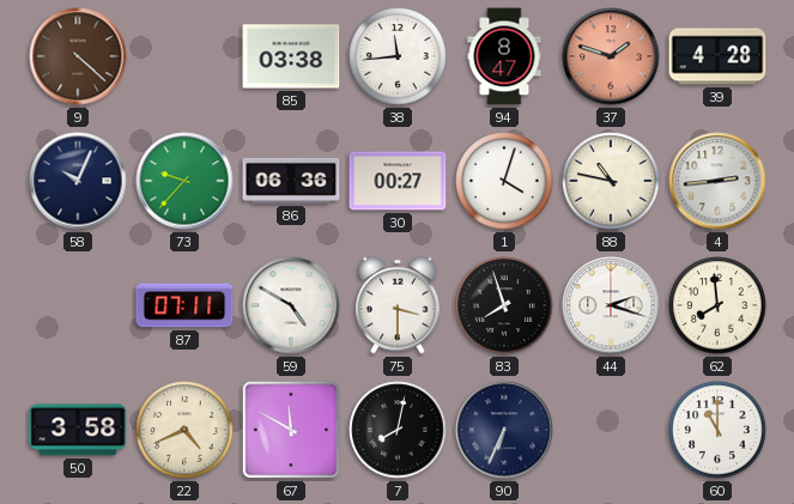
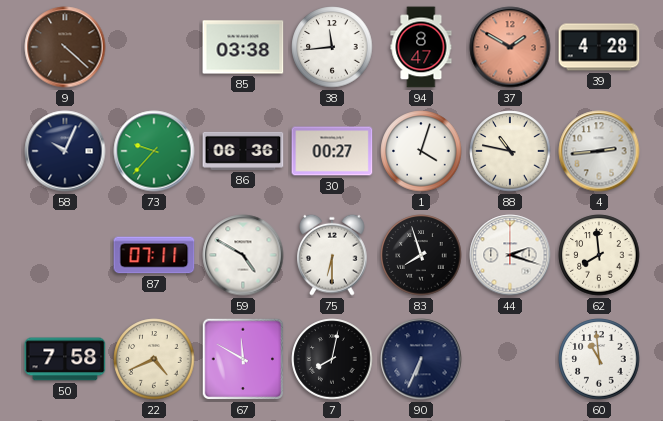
37: 1:48 -> 1:50 (510, 47)
75: 3:30 -> 6:30 (332, 255)
50: 3:58 -> 7:58 (65, 359)
60: 11:00 -> 10:59 (599, 359)
